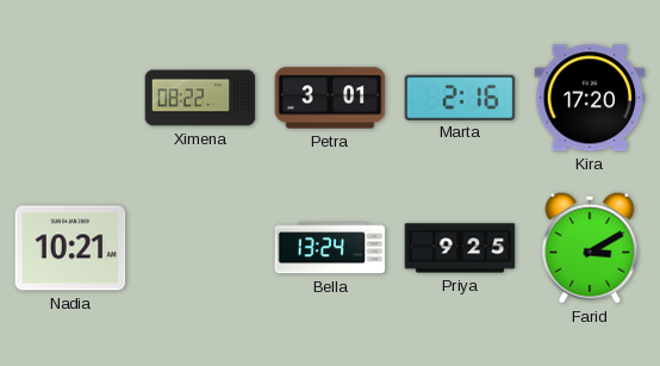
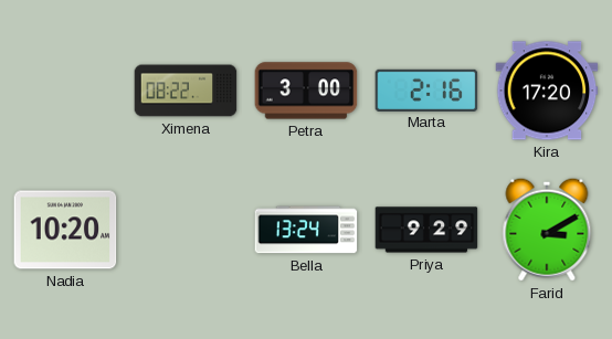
Petra: 3:01 -> 3:00 (306, 91)
Nadia: 10:21 -> 10:20 (65, 230)
Priya: 9:25 -> 9:29 (426, 230)
